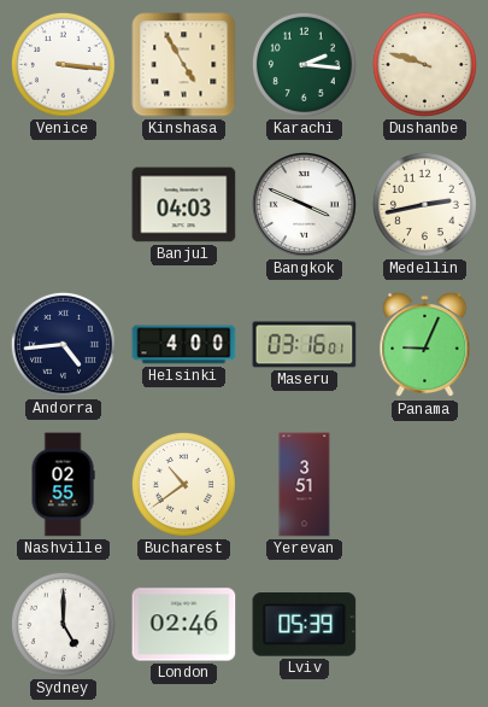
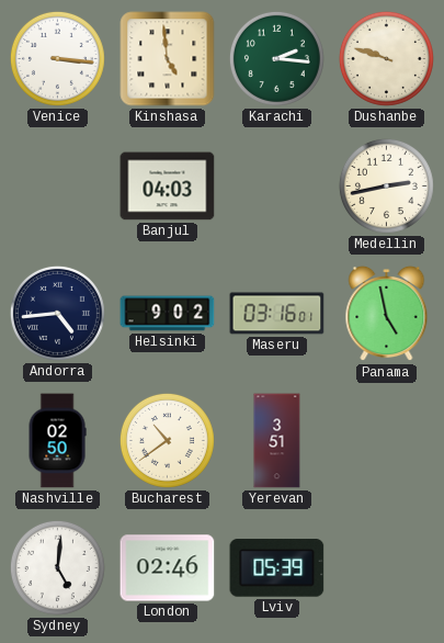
Kinshasa: 4:55 -> 4:59 (168, 59)
Bangkok: 3:49 -> none (304, 204)
Helsinki: 4:00 -> 9:02 (168, 314)
Panama: 9:04 -> 4:58 (387, 314)
Nashville: 02:55 -> 02:50 (57, 441)
Sydney: 5:00 -> 5:01 (57, 567)
